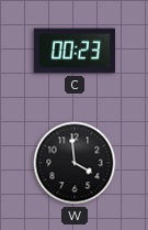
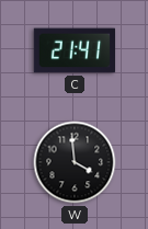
C: 00:23 -> 21:41 (73, 50)
